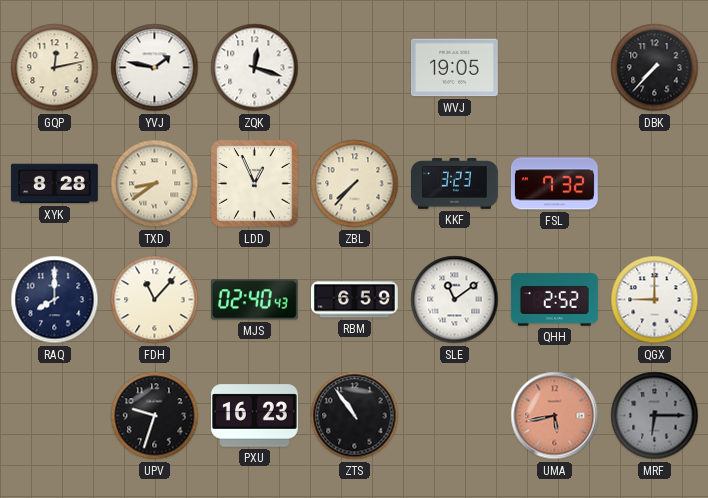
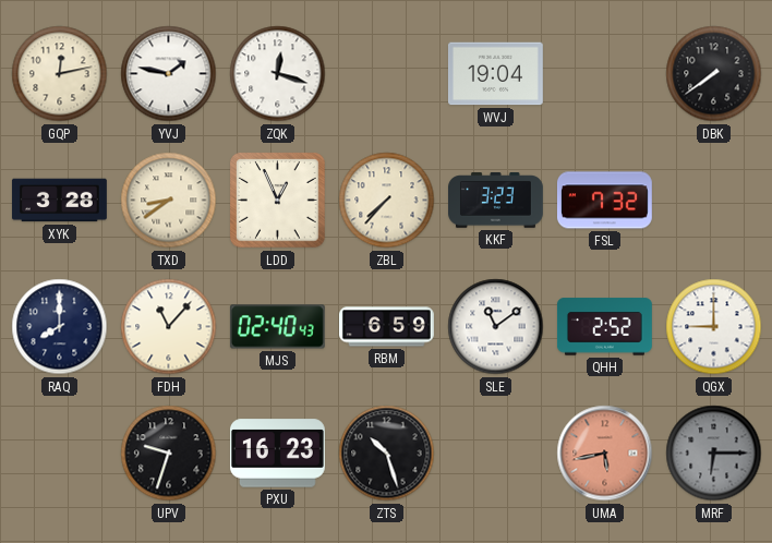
WVJ: 19:05 -> 19:04 (495, 74)
DBK: 7:37 -> 7:39 (714, 74)
XYK: 8:28 -> 3:28 (59, 201)
ZTS: 10:54 -> 10:27 (387, 454)
